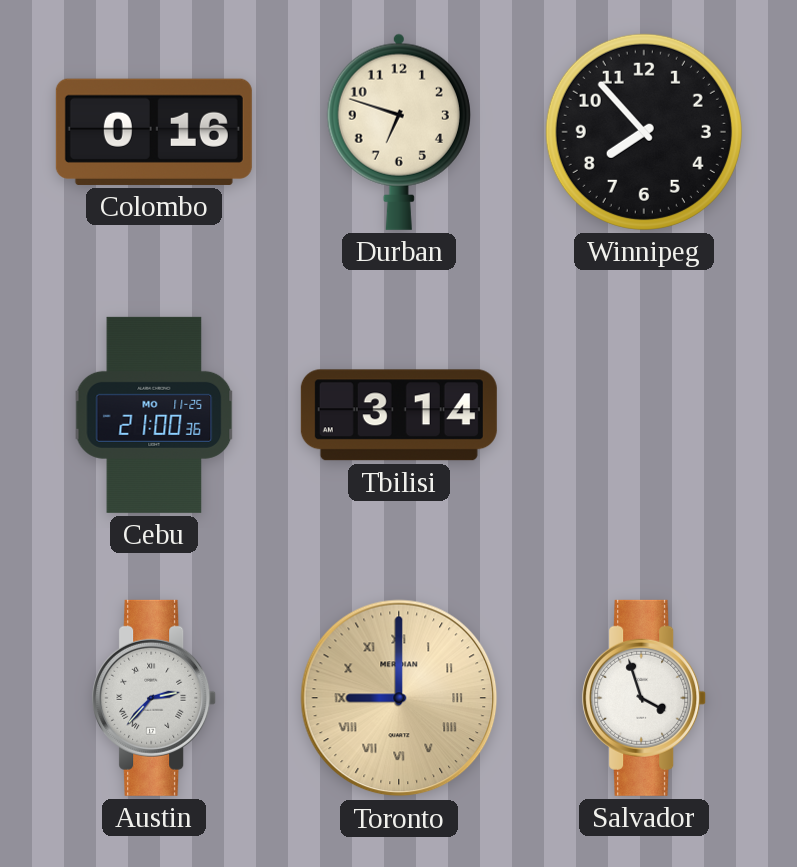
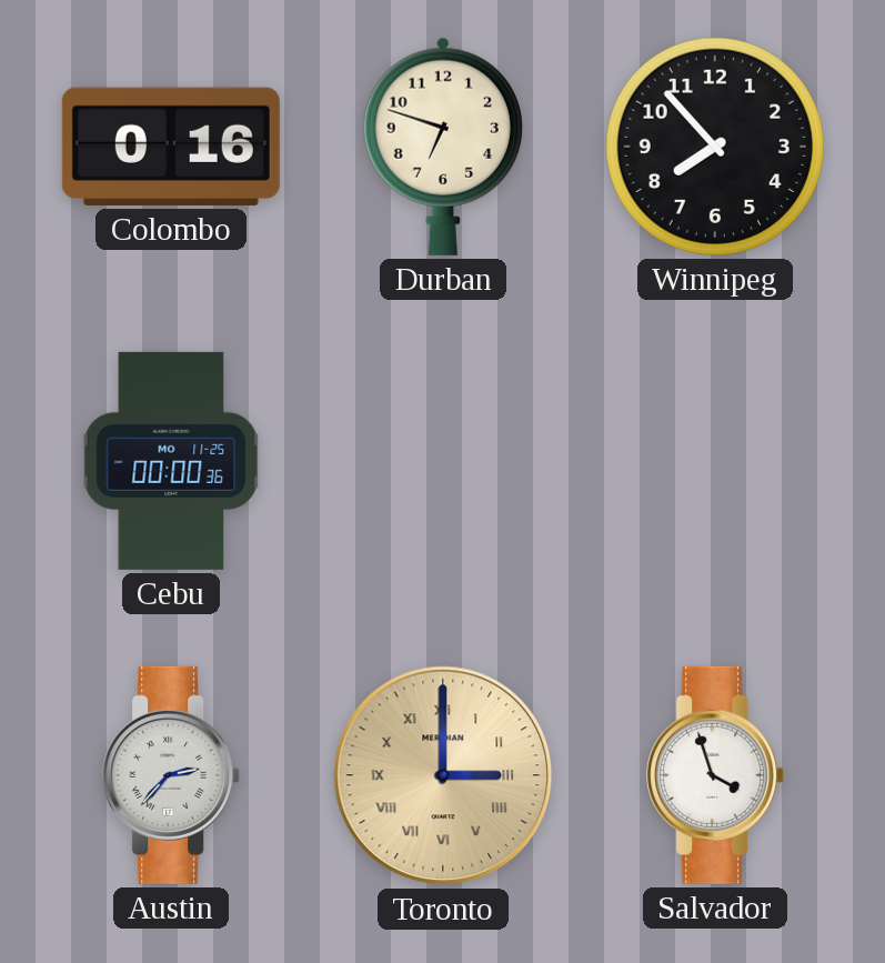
Cebu: 21:00 -> 00:00 (171, 461)
Tbilisi: 3:14 -> none (399, 415)
Toronto: 9:00 -> 3:00 (443, 775)
